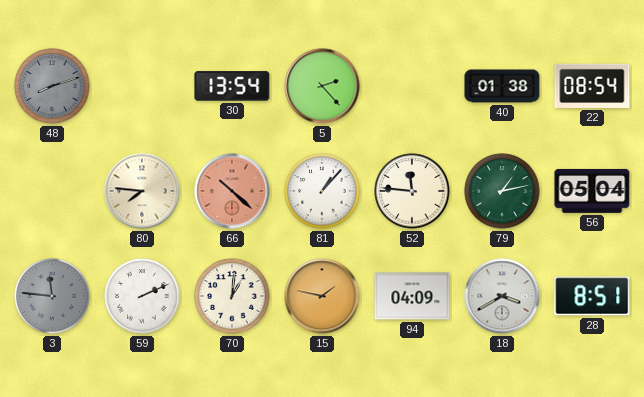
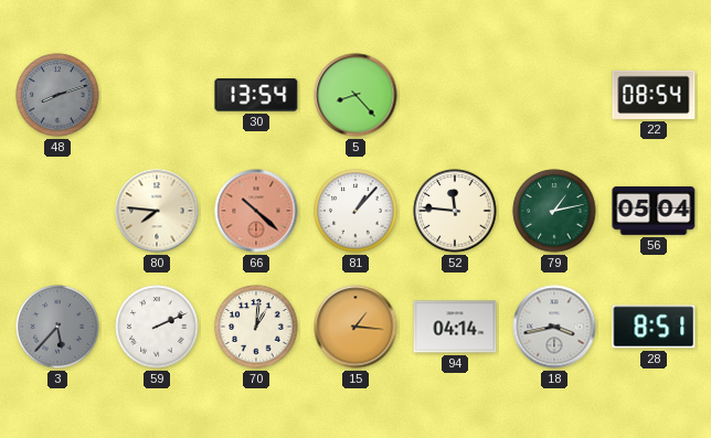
5: 2:23 -> 8:23 (355, 95)
40: 01:38 -> none (502, 86)
3: 11:46 -> 5:37 (57, 327)
15: 1:47 -> 1:16 (355, 327)
94: 04:09 -> 04:14 (455, 327)
18: 3:40 -> 3:43 (554, 327)
